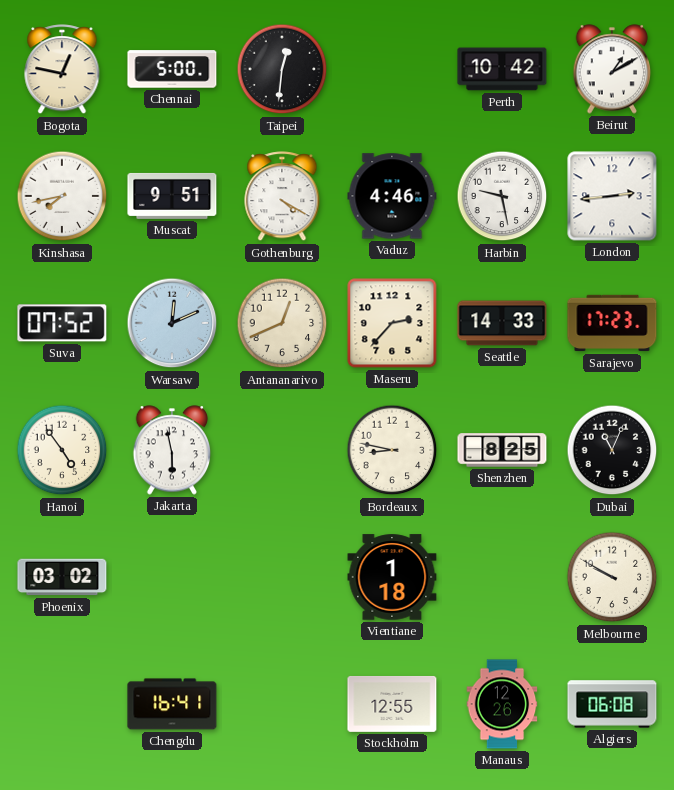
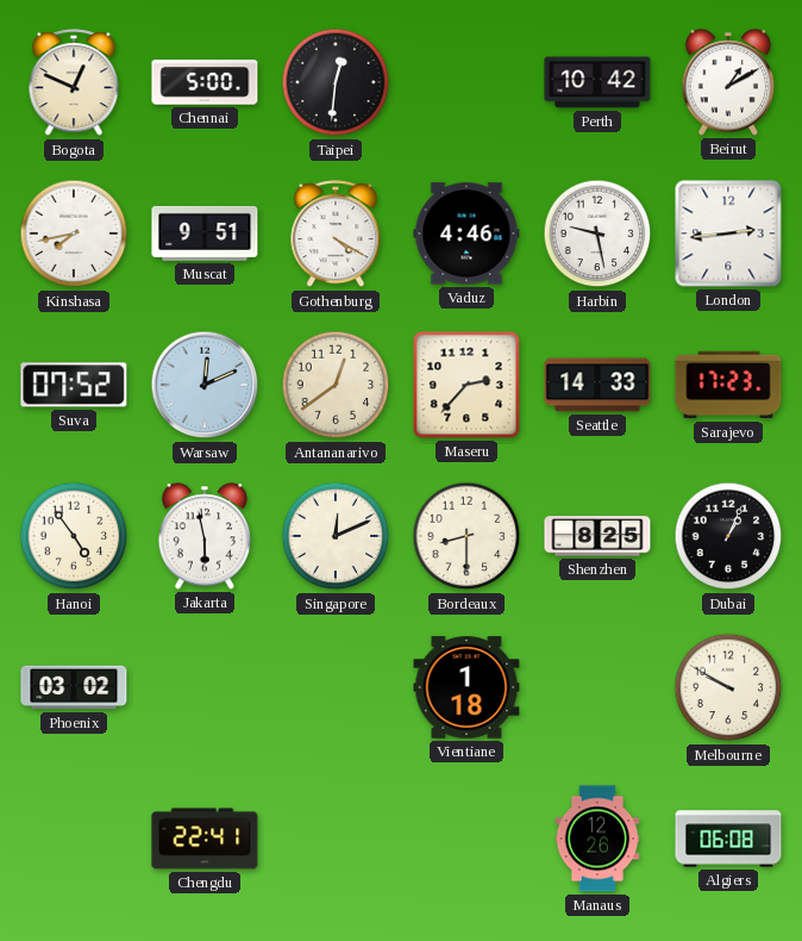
Bogota: 12:47 -> 12:49 (74, 83)
Antananarivo: 12:41 -> 12:39 (336, 385)
Singapore: none -> 12:11 (336, 536)
Bordeaux: 8:47 -> 8:30 (466, 536)
Dubai: 11:04 -> 1:04 (728, 536)
Chengdu: 16:41 -> 22:41 (205, 839)
Stockholm: 12:55 -> none (392, 704)
